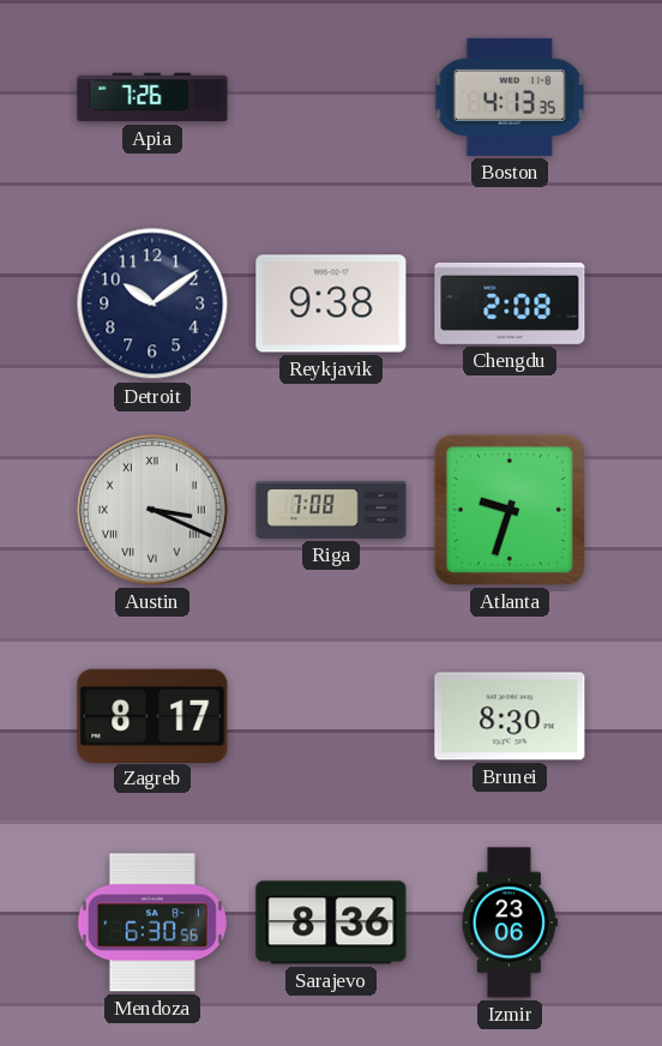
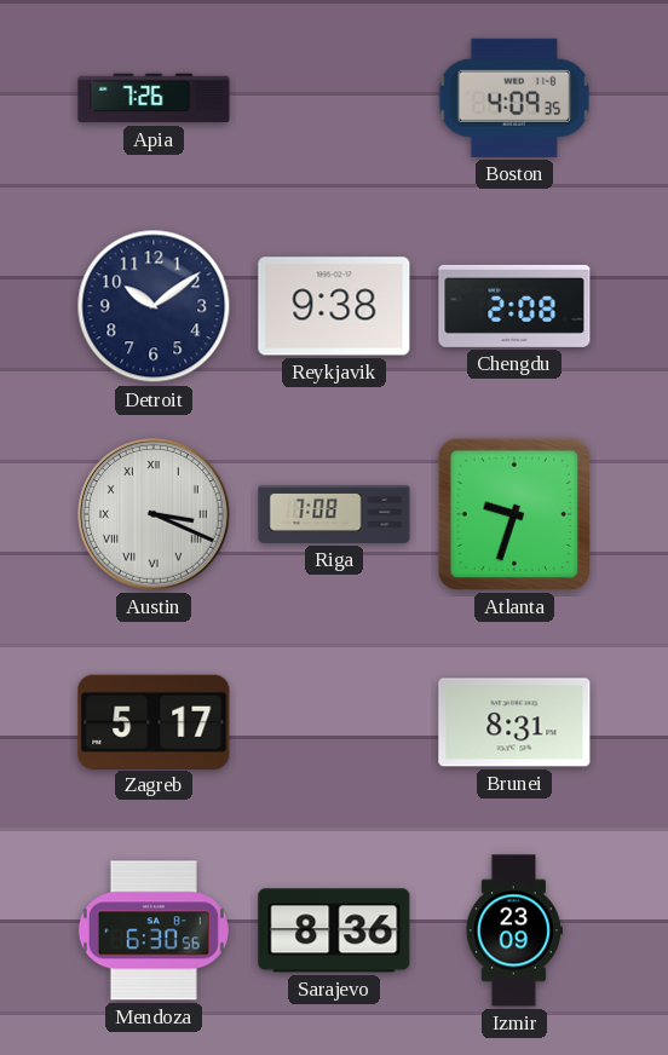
Boston: 4:13 -> 4:09 (514, 98)
Zagreb: 8:17 -> 5:17 (154, 721)
Brunei: 8:30 -> 8:31 (514, 722)
Izmir: 23:06 -> 23:09 (514, 930)
